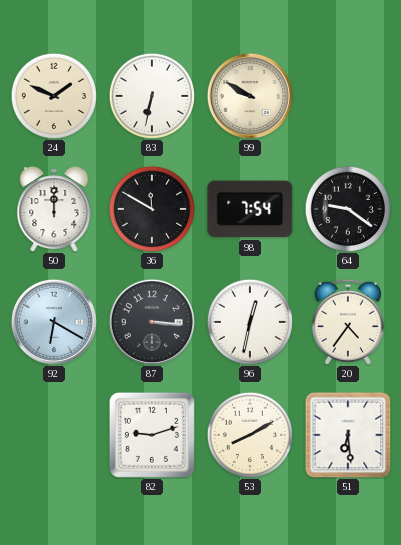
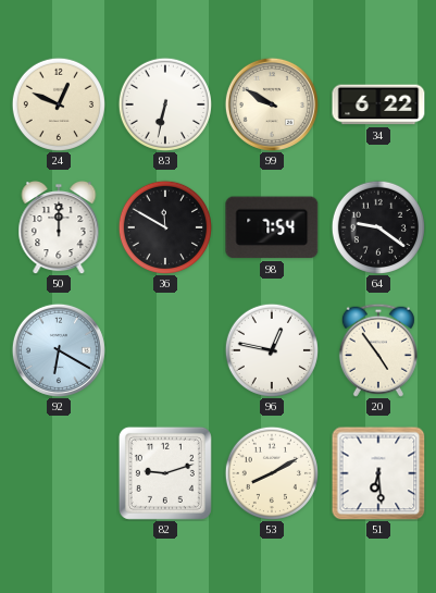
24: 1:49 -> 12:49 (59, 104)
34: none -> 6:22 (378, 104)
87: 3:16 -> none (152, 322)
96: 12:32 -> 12:47 (272, 350)
20: 4:36 -> 4:54 (378, 350)
